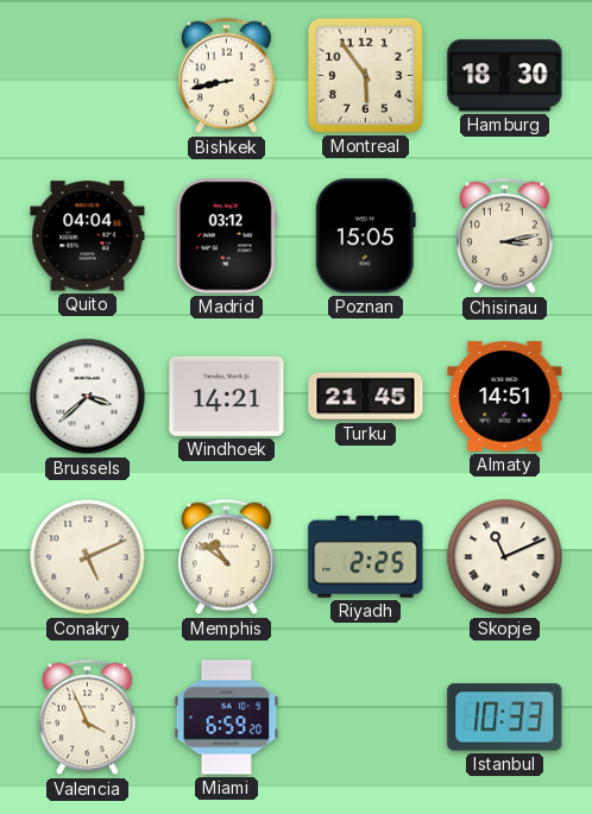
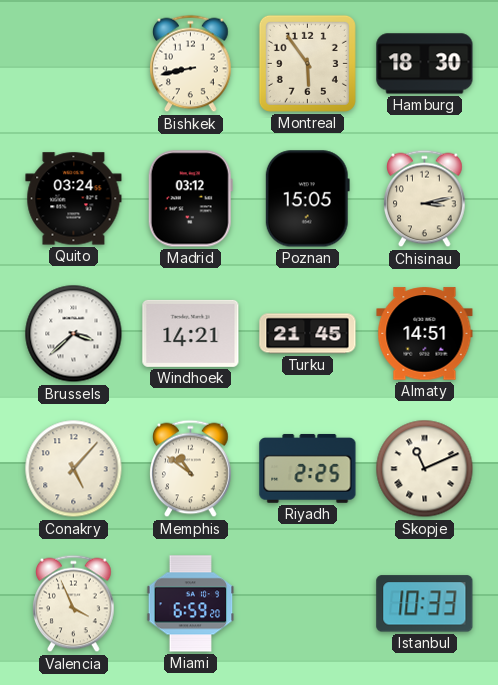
Quito: 04:04 -> 03:24 (74, 199)
Conakry: 5:11 -> 5:07 (74, 469)
